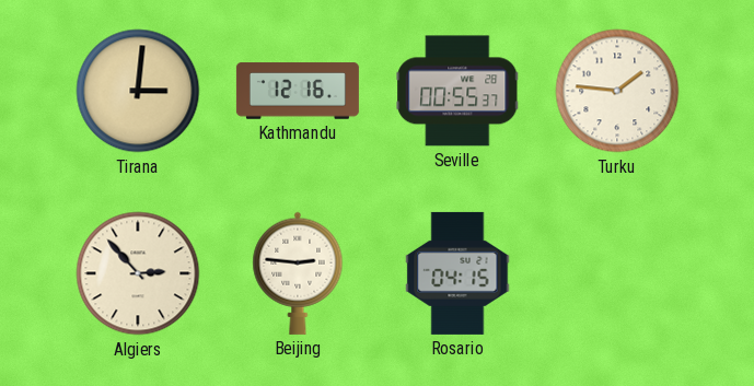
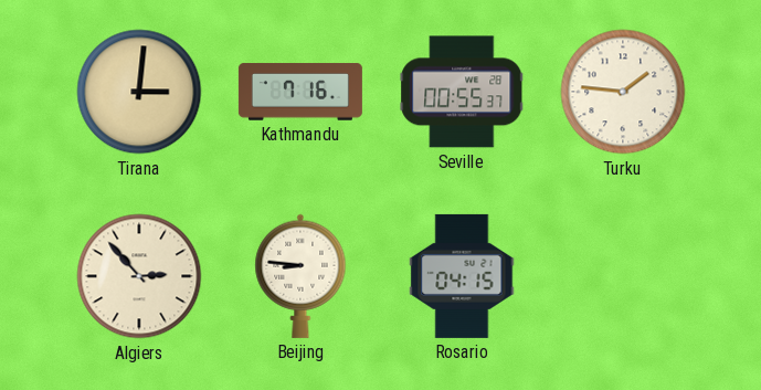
Kathmandu: 12:16 -> 7:16 (300, 92)
Beijing: 2:46 -> 8:46 (300, 276)
